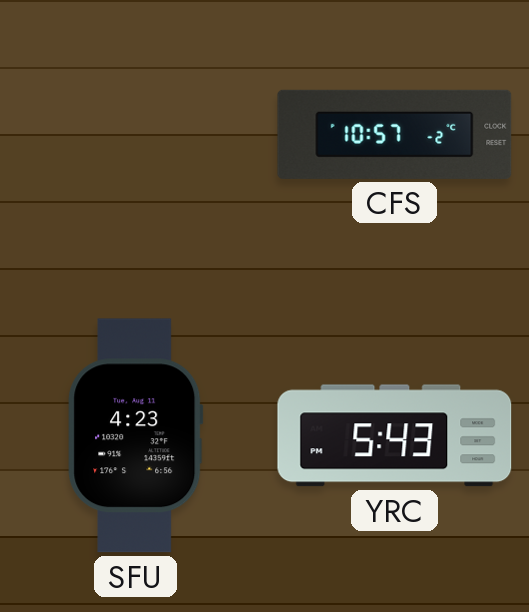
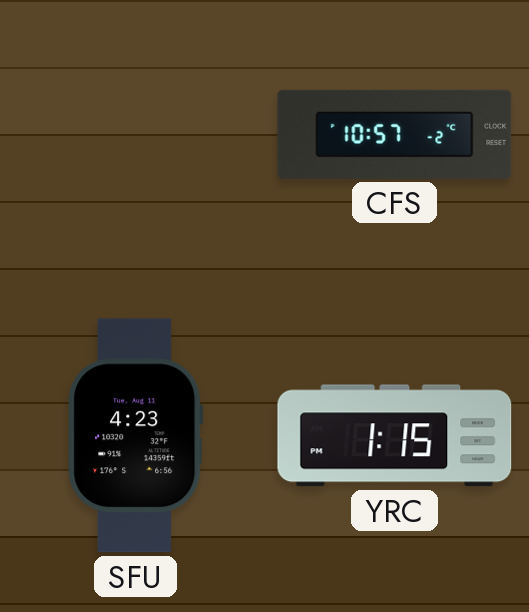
YRC: 5:43 -> 1:15 (395, 436)
